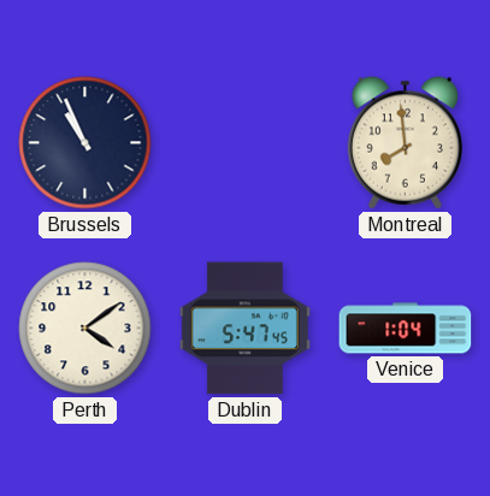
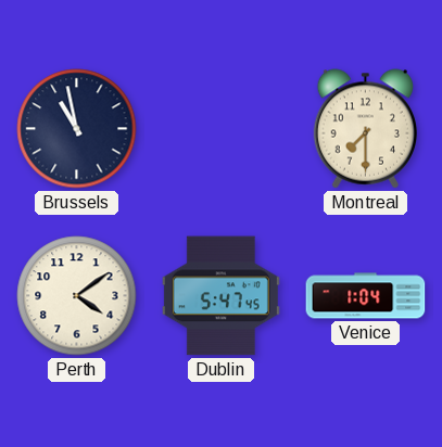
Brussels: 10:56 -> 10:58 (77, 129)
Montreal: 7:59 -> 7:30 (365, 129)
